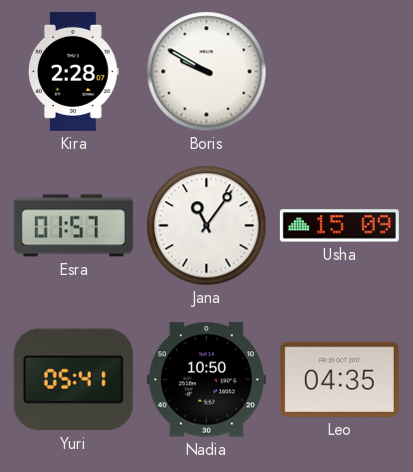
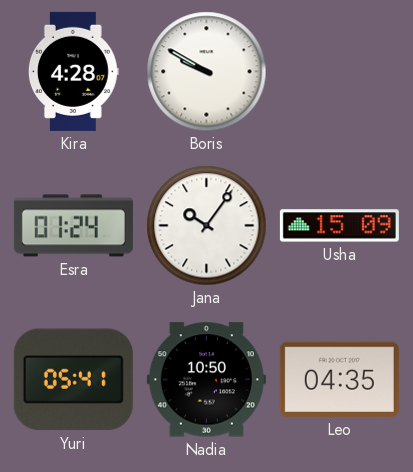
Kira: 2:28 -> 4:28 (73, 71)
Esra: 01:57 -> 01:24 (73, 226)
Jana: 11:06 -> 10:06 (207, 226)
